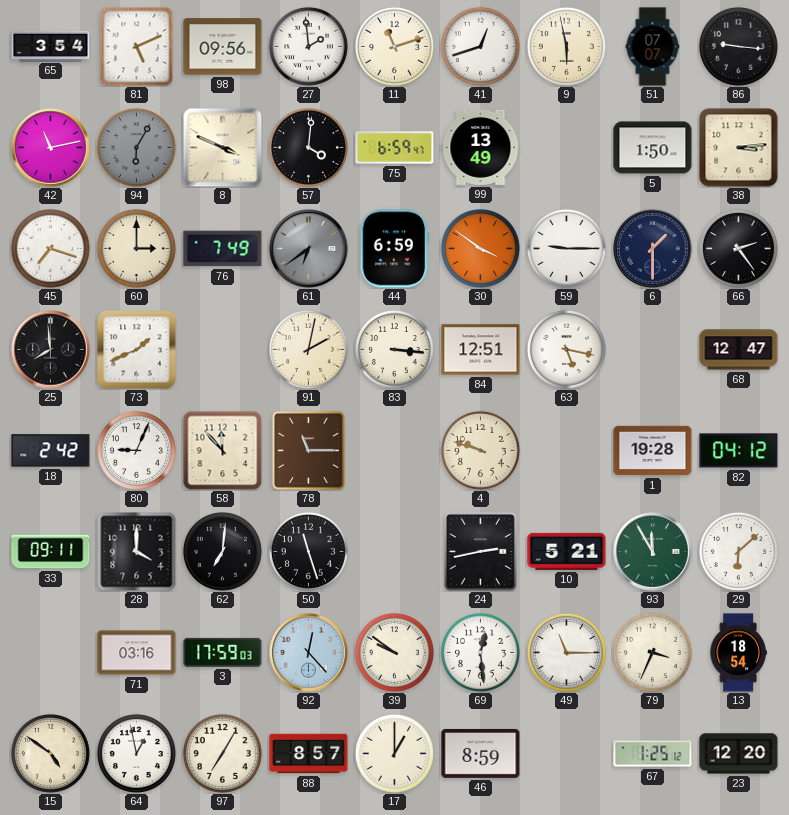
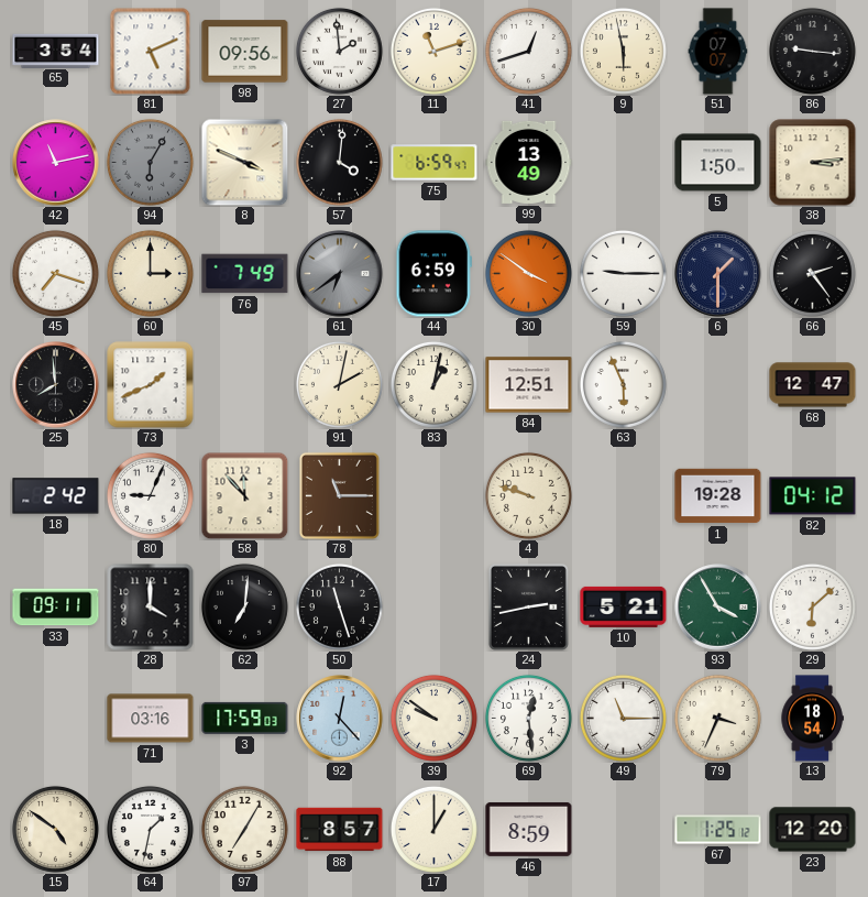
83: 3:16 -> 1:02 (433, 384)
63: 5:17 -> 5:56 (623, 384)
93: 11:55 -> 3:55 (718, 608)
64: 12:58 -> 1:32 (150, 829)
